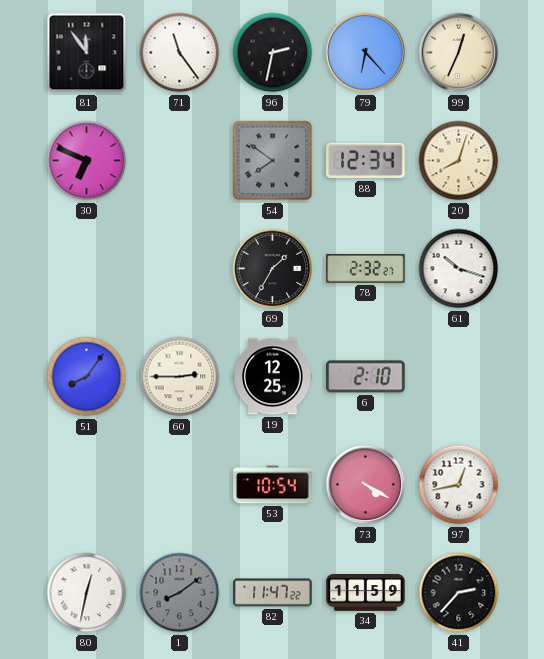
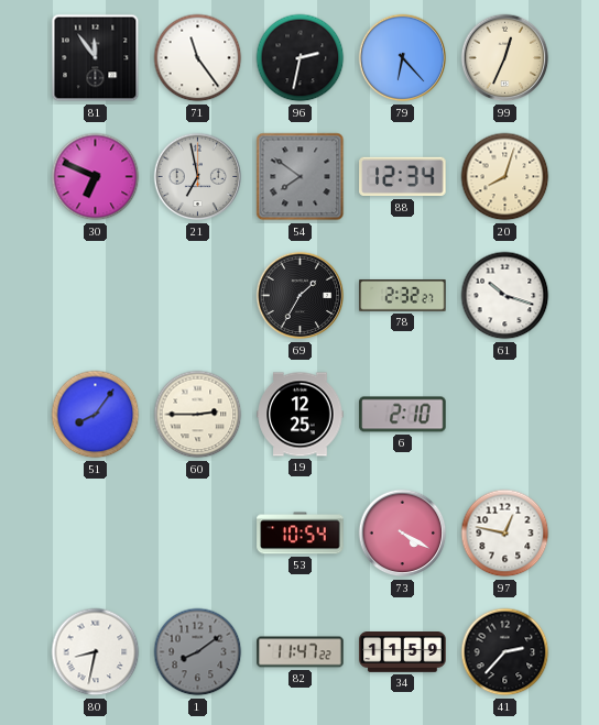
21: none -> 6:58 (198, 177)
97: 12:43 -> 12:47 (505, 534)
80: 12:32 -> 8:32 (96, 652)
